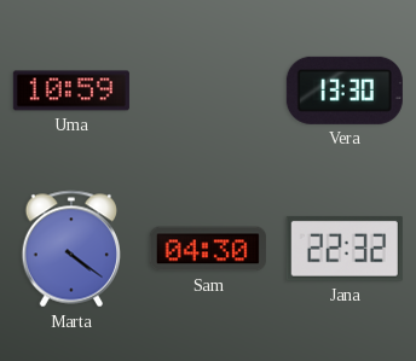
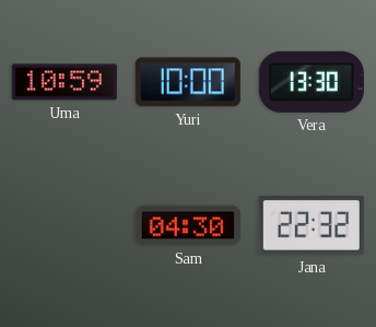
Yuri: none -> 10:00 (188, 82)
Marta: 4:21 -> none (71, 249)
